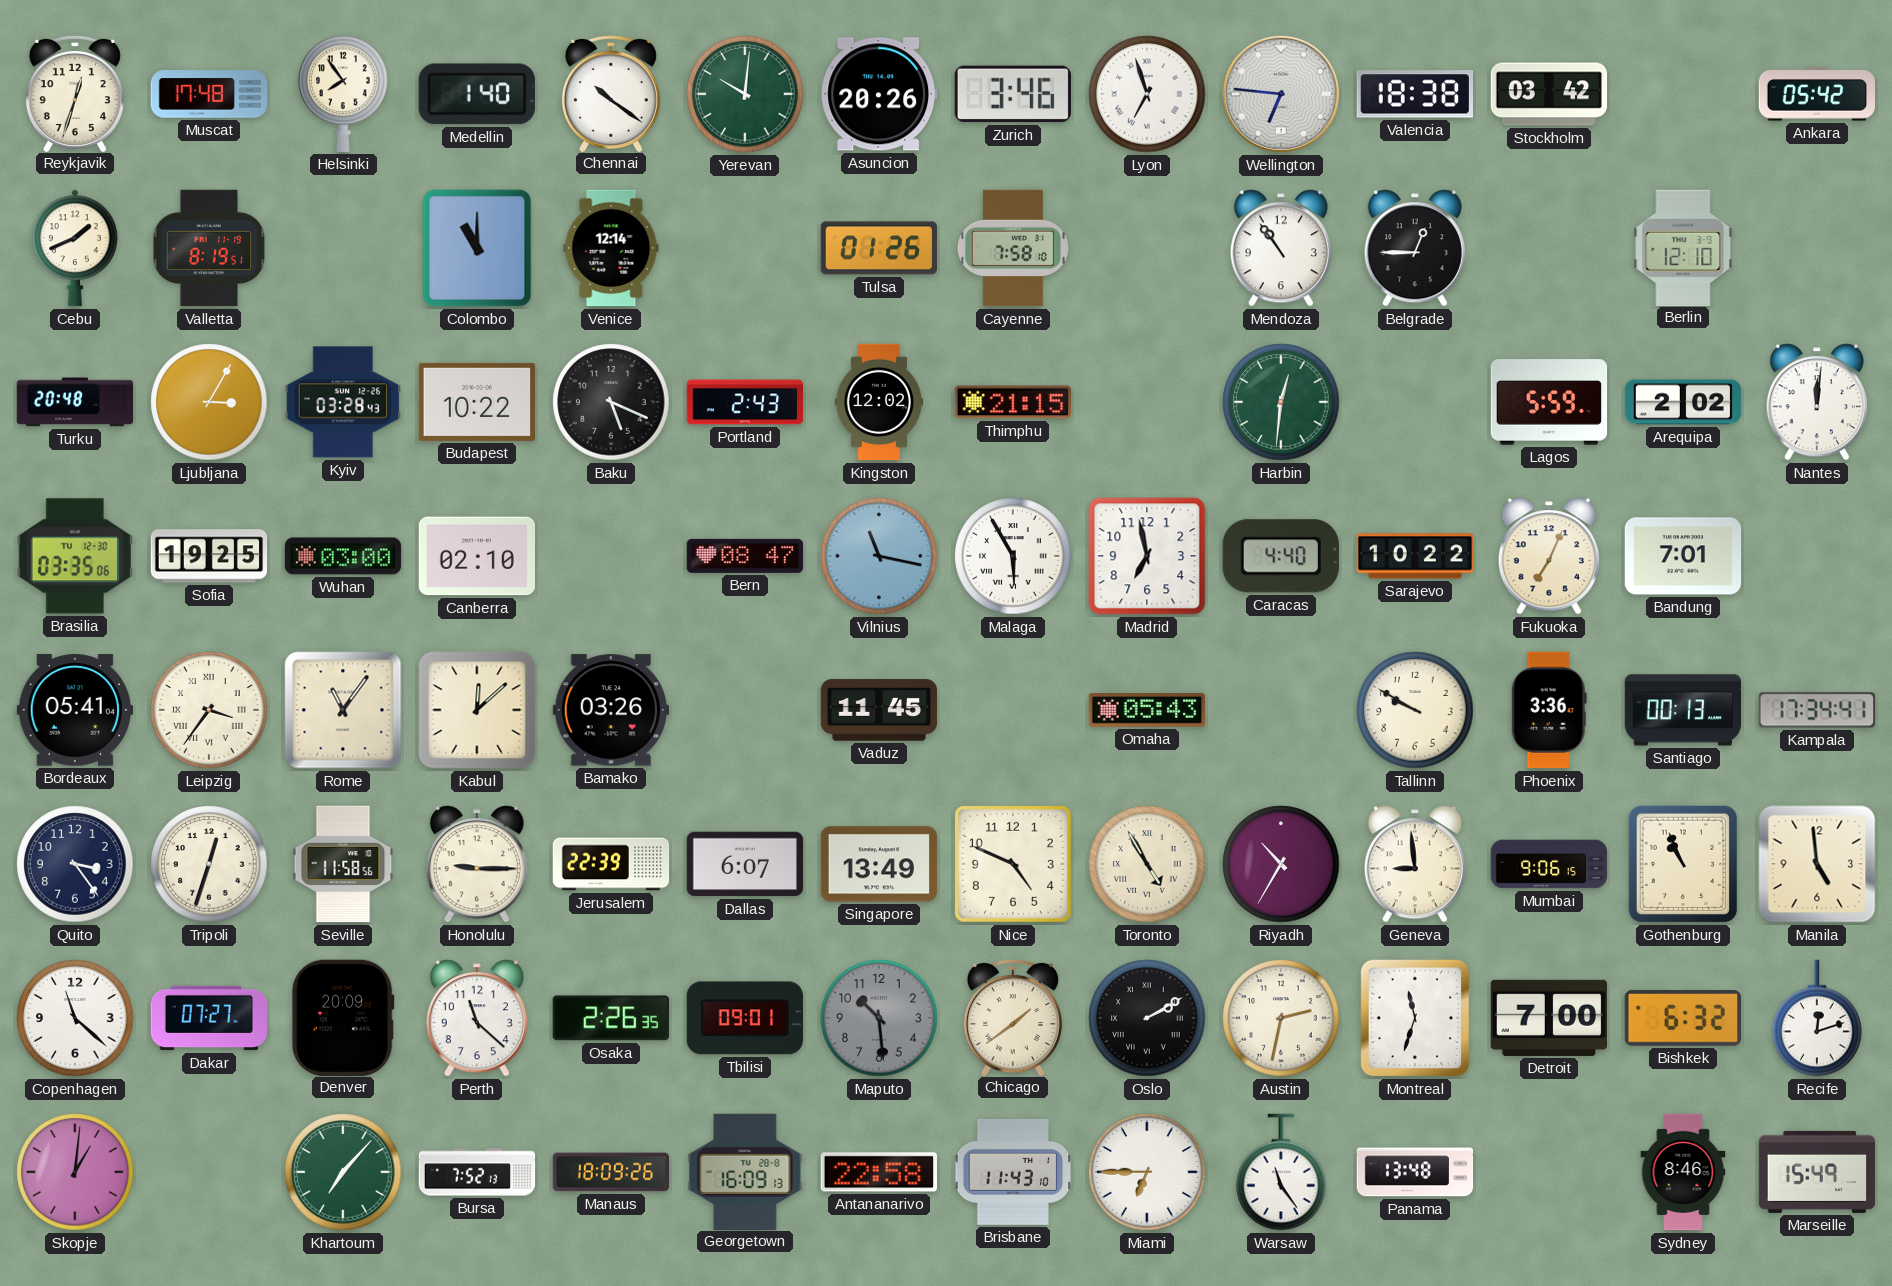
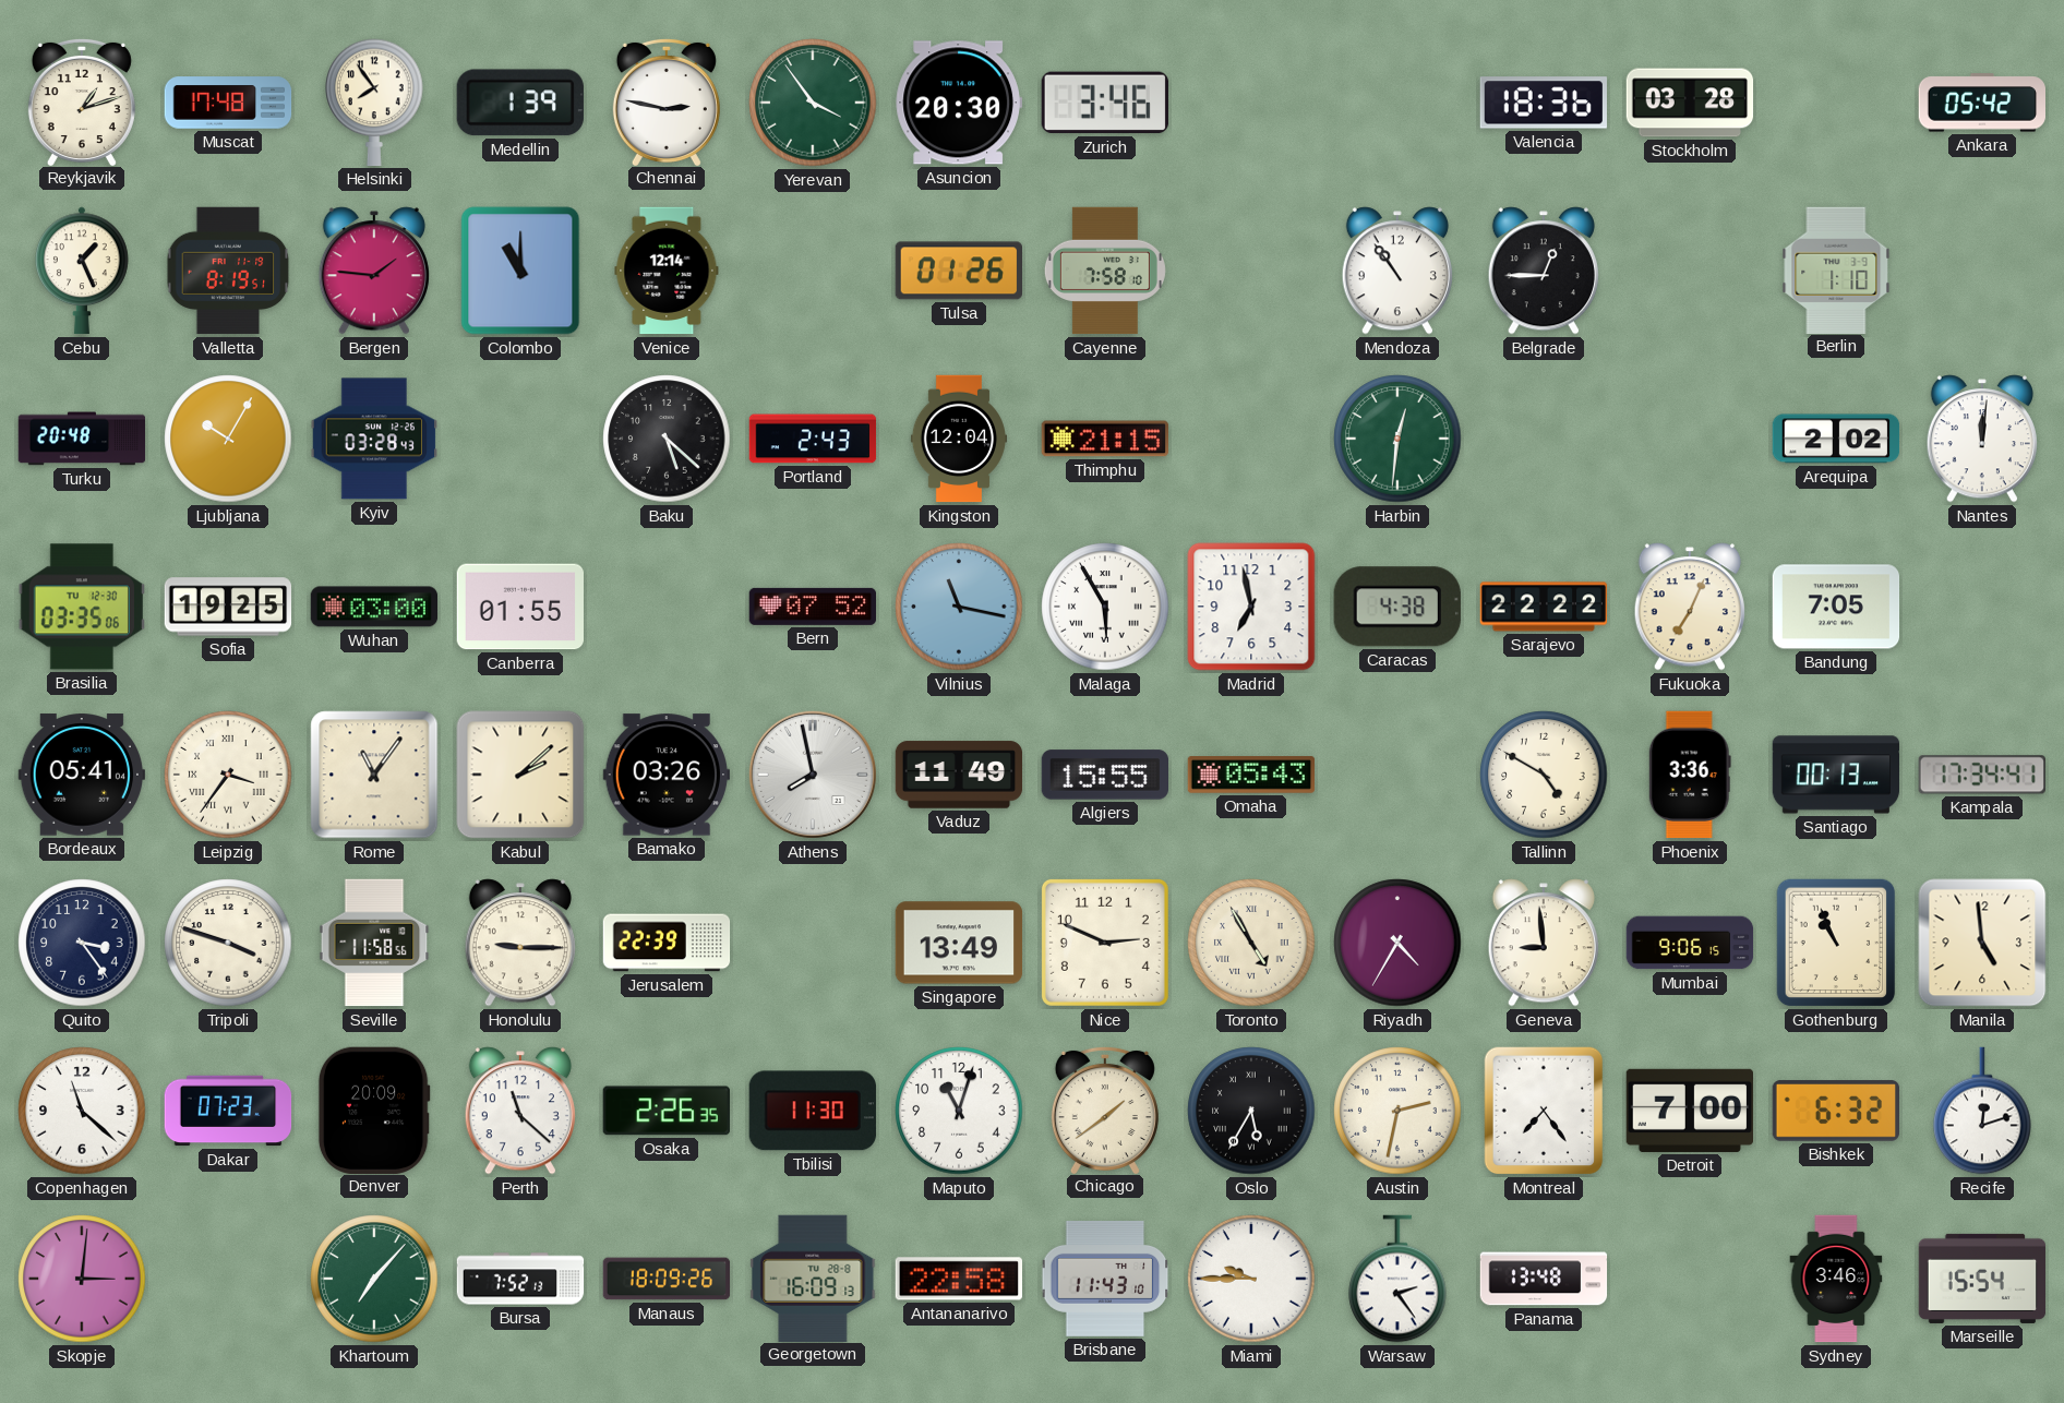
Reykjavik: 12:33 -> 1:12 (82, 101)
Medellin: 1:40 -> 1:39 (520, 103)
Chennai: 10:21 -> 2:47 (667, 101)
Yerevan: 10:01 -> 3:54 (813, 103)
Asuncion: 20:26 -> 20:30 (958, 103)
Lyon: 6:57 -> none (1147, 94)
Wellington: 6:46 -> none (1281, 94)
Valencia: 18:38 -> 18:36 (1543, 103)
Stockholm: 03:42 -> 03:28 (1690, 103)
Cebu: 1:41 -> 1:26 (83, 271)
Bergen: none -> 1:46 (374, 271)
Berlin: 12:10 -> 1:10 (1836, 269)
Ljubljana: 3:05 -> 10:05 (228, 439)
Budapest: 10:22 -> none (476, 402)
Baku: 5:19 -> 5:22 (667, 439)
Kingston: 12:02 -> 12:04 (958, 439)
Lagos: 5:59 -> none (1549, 402)
Canberra: 02:10 -> 01:55 (519, 607)
Bern: 08:47 -> 07:52 (812, 607)
Caracas: 4:40 -> 4:38 (1397, 607)
Sarajevo: 10:22 -> 22:22 (1544, 607)
Bandung: 7:01 -> 7:05 (1836, 607)
Kabul: 12:08 -> 2:08 (520, 775)
Athens: none -> 7:58 (813, 775)
Vaduz: 11:45 -> 11:49 (959, 775)
Algiers: none -> 15:55 (1104, 775)
Tallinn: 9:50 -> 4:50 (1544, 775)
Tripoli: 12:33 -> 3:48 (228, 943)
Dallas: 6:07 -> none (745, 864)
Nice: 4:49 -> 2:49 (1105, 943)
Riyadh: 10:35 -> 4:35 (1397, 943)
Dakar: 07:27 -> 07:23 (228, 1111)
Tbilisi: 09:01 -> 11:30 (813, 1111)
Maputo: 10:29 -> 11:03 (959, 1111)
Maputo dial: grey -> white (959, 1111)
Oslo: 2:10 -> 5:35 (1251, 1111)
Montreal: 11:33 -> 7:24 (1544, 1111)
Skopje: 1:01 -> 3:01 (82, 1279)
Miami: 6:45 -> 9:45 (1251, 1279)
Warsaw: 11:24 -> 2:24 (1397, 1279)
Sydney: 8:46 -> 3:46 (1836, 1279)
Marseille: 15:49 -> 15:54 (1982, 1279)
